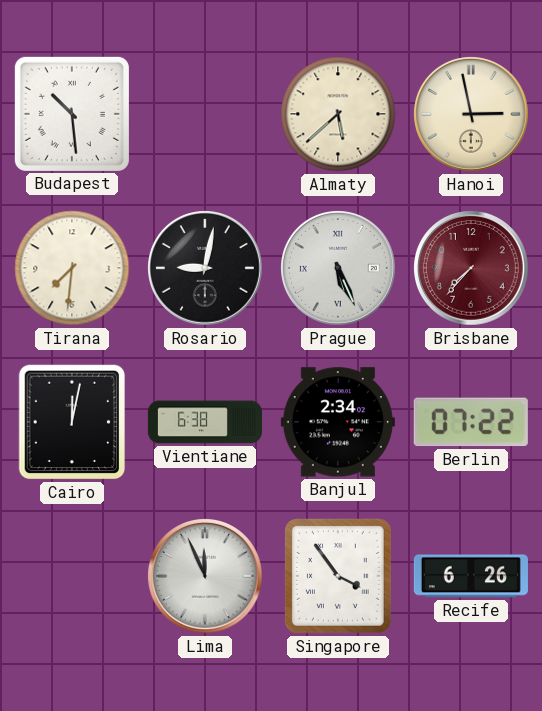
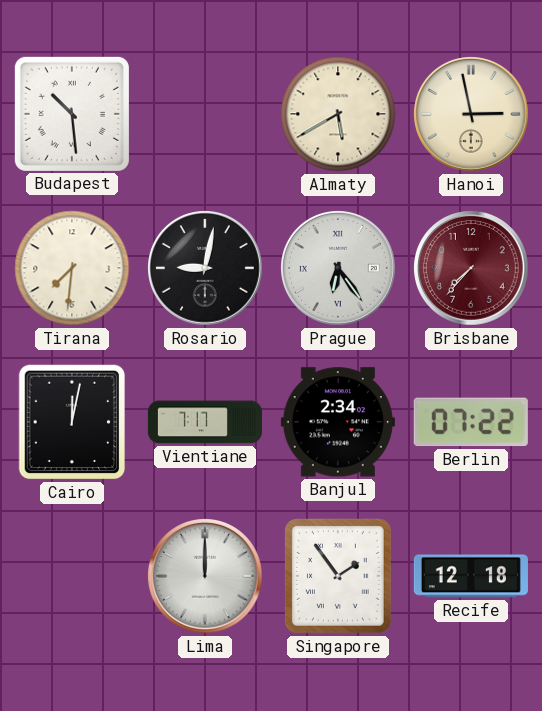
Almaty: 5:38 -> 5:40 (338, 114)
Prague: 5:26 -> 6:24 (339, 269)
Vientiane: 6:38 -> 7:17 (205, 422)
Lima: 11:56 -> 12:00 (206, 577)
Singapore: 3:54 -> 1:54 (338, 576)
Recife: 6:26 -> 12:18 (471, 576)
